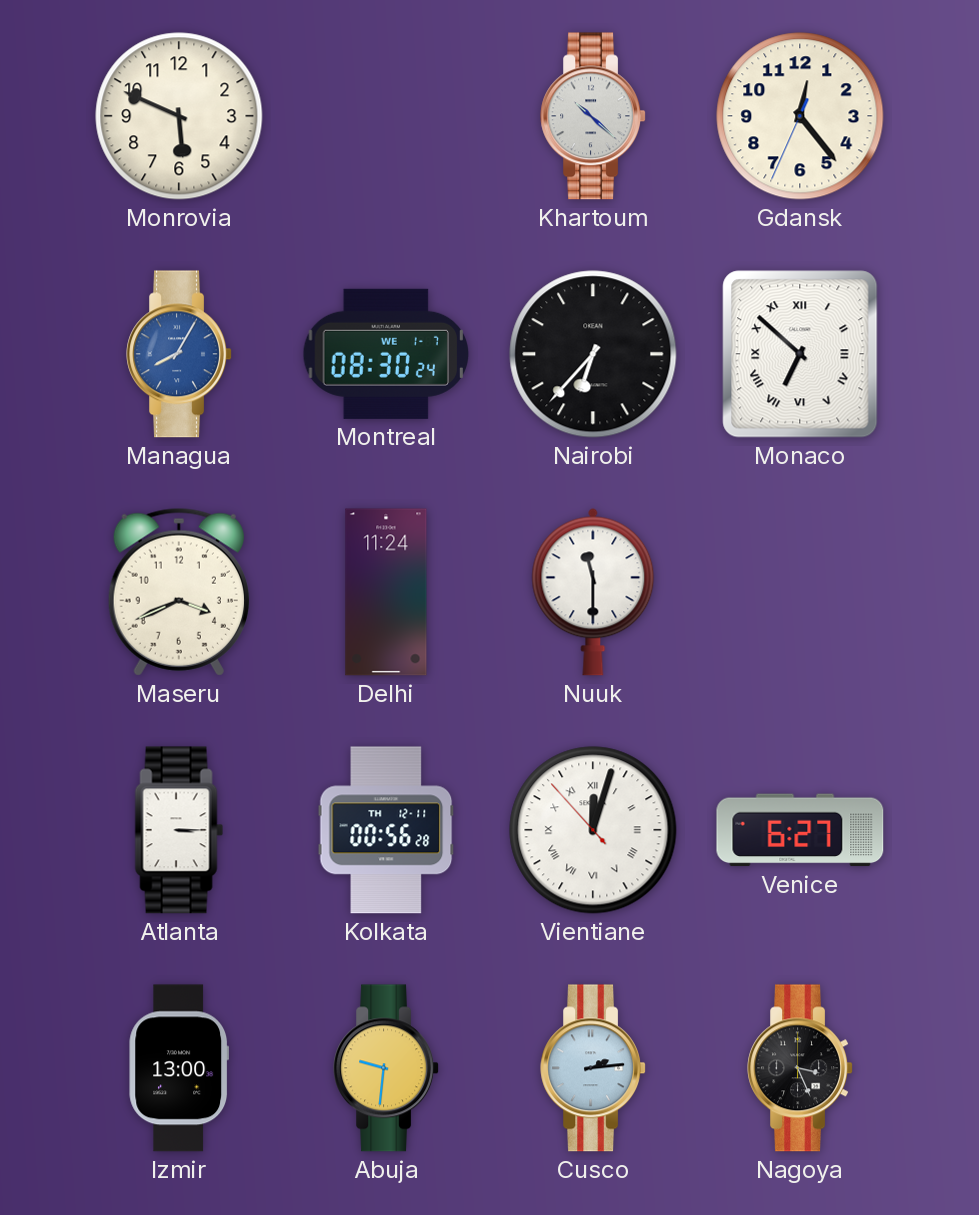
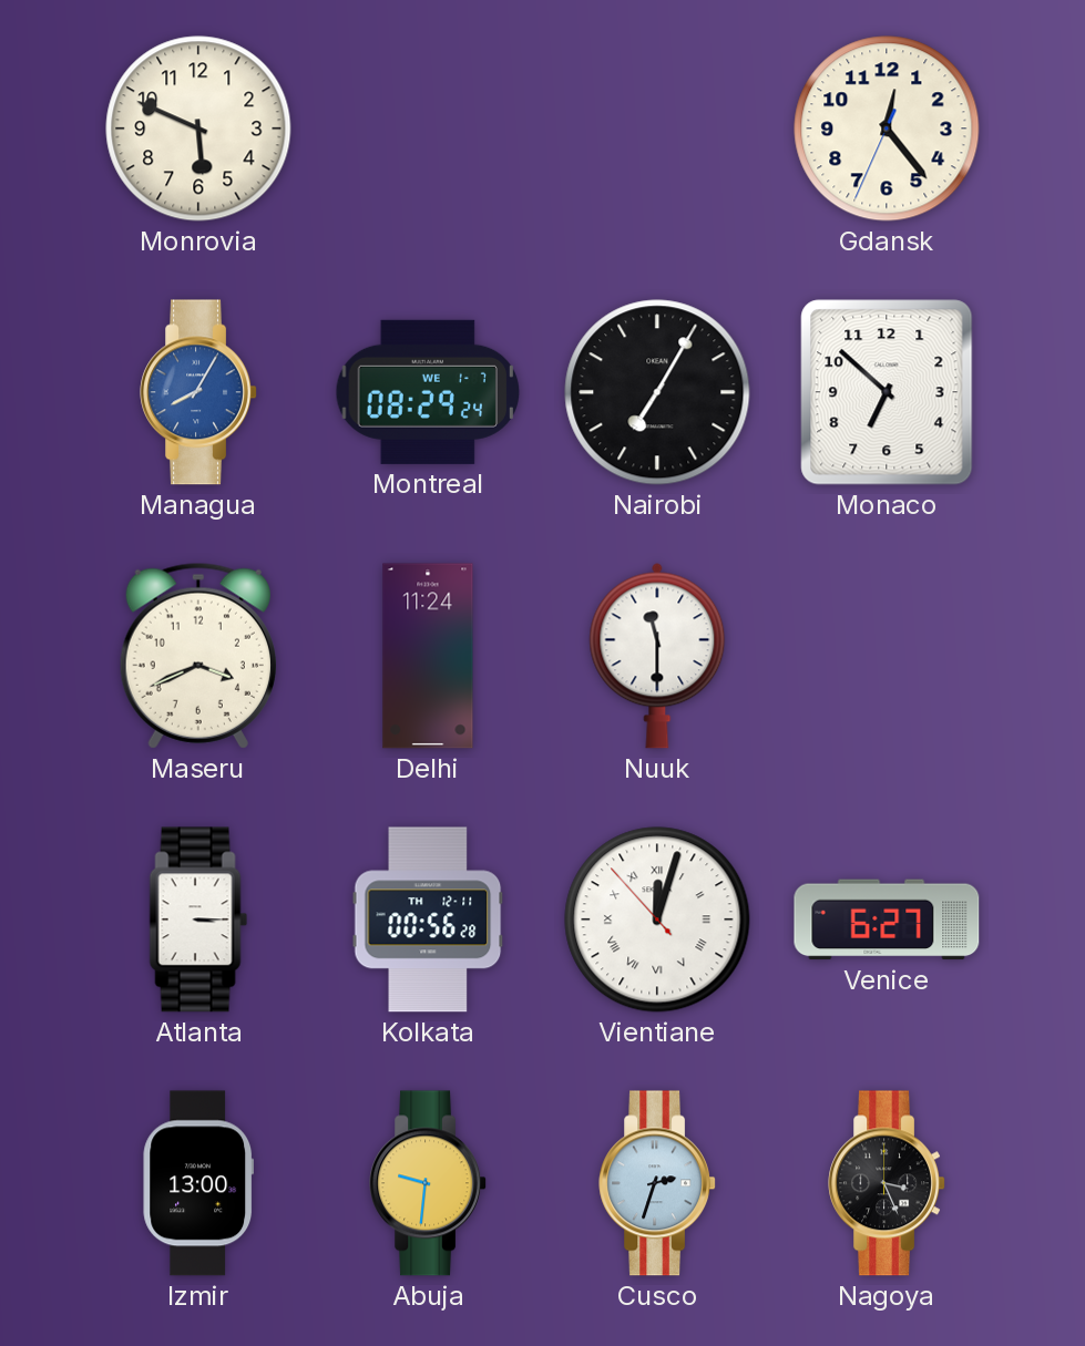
Khartoum: 10:22 -> none (593, 116)
Montreal: 08:30 -> 08:29 (427, 392)
Nairobi: 6:37 -> 7:05 (657, 392)
Monaco numerals: Roman -> Arabic (887, 392)
Cusco: 2:14 -> 2:33 (657, 1183)
